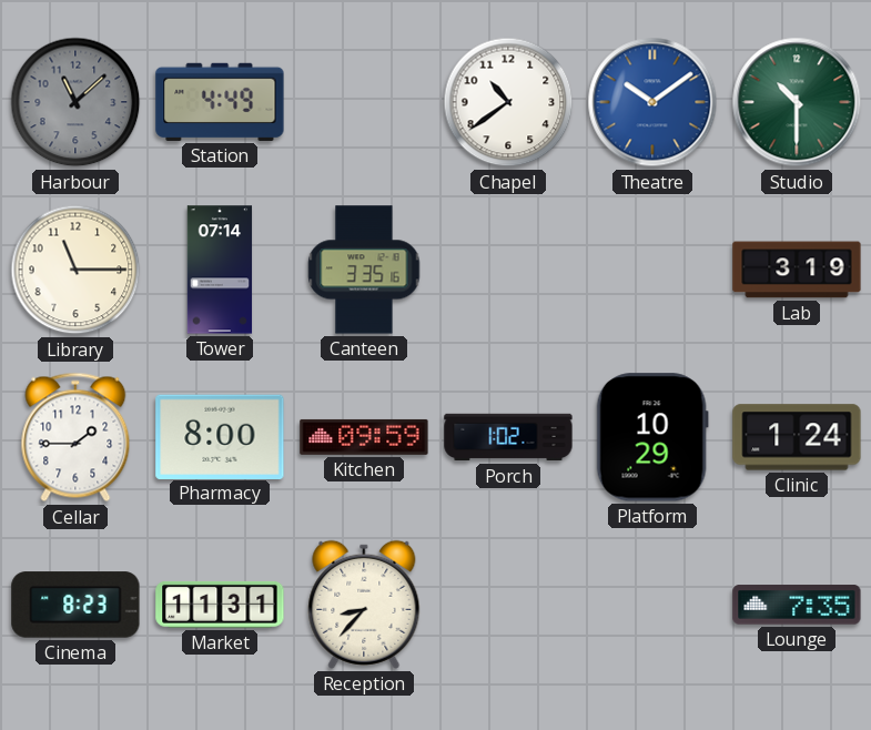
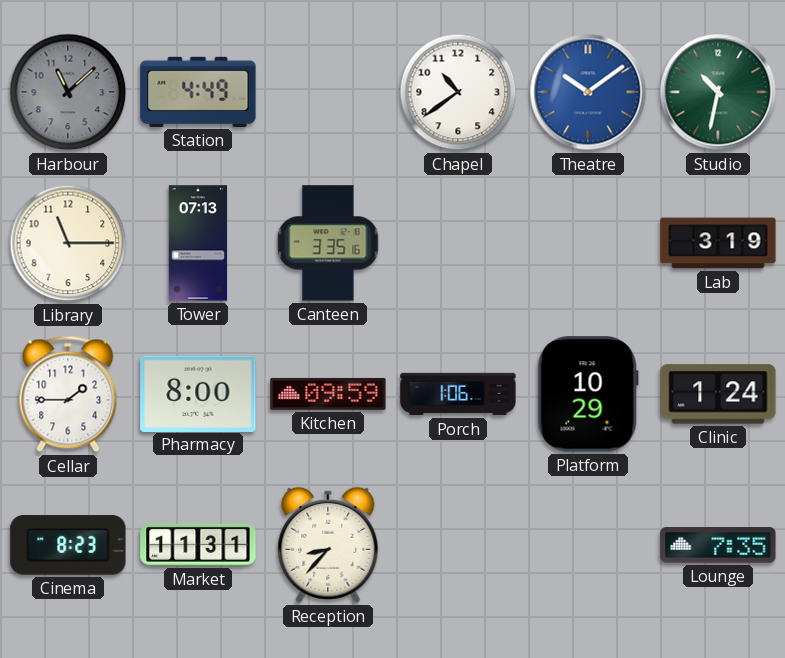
Studio: 10:30 -> 10:32 (718, 92)
Tower: 07:14 -> 07:13 (198, 243)
Porch: 1:02 -> 1:06 (458, 394)
